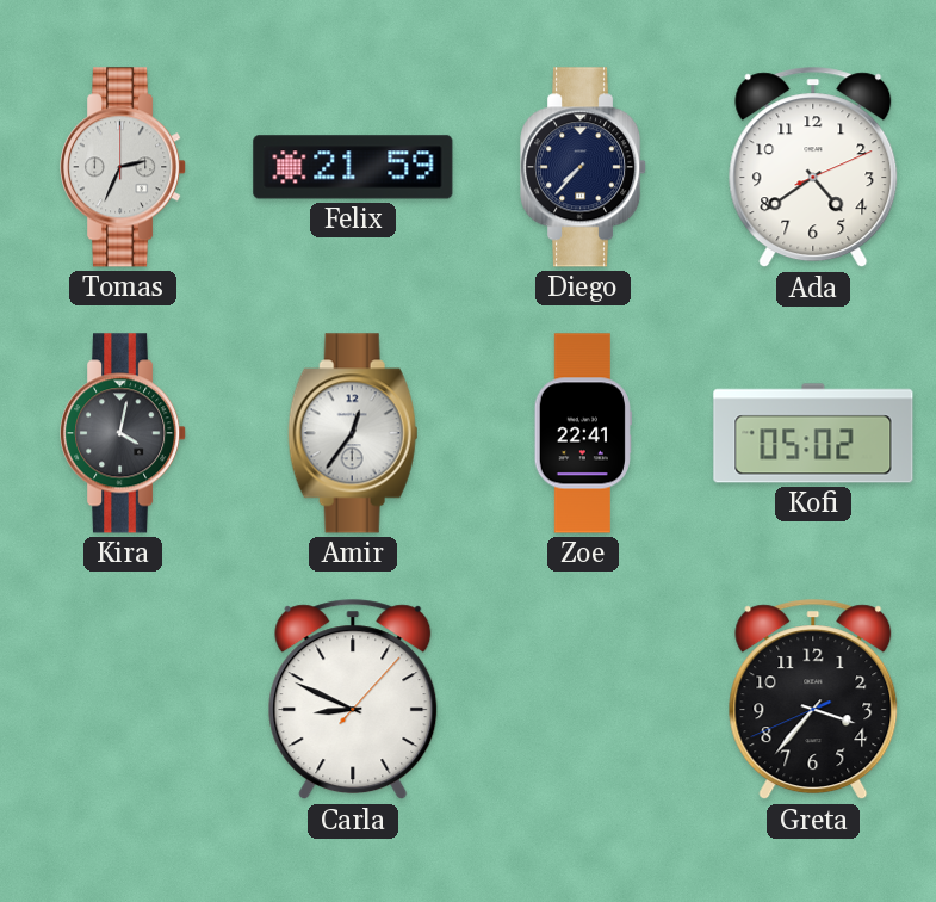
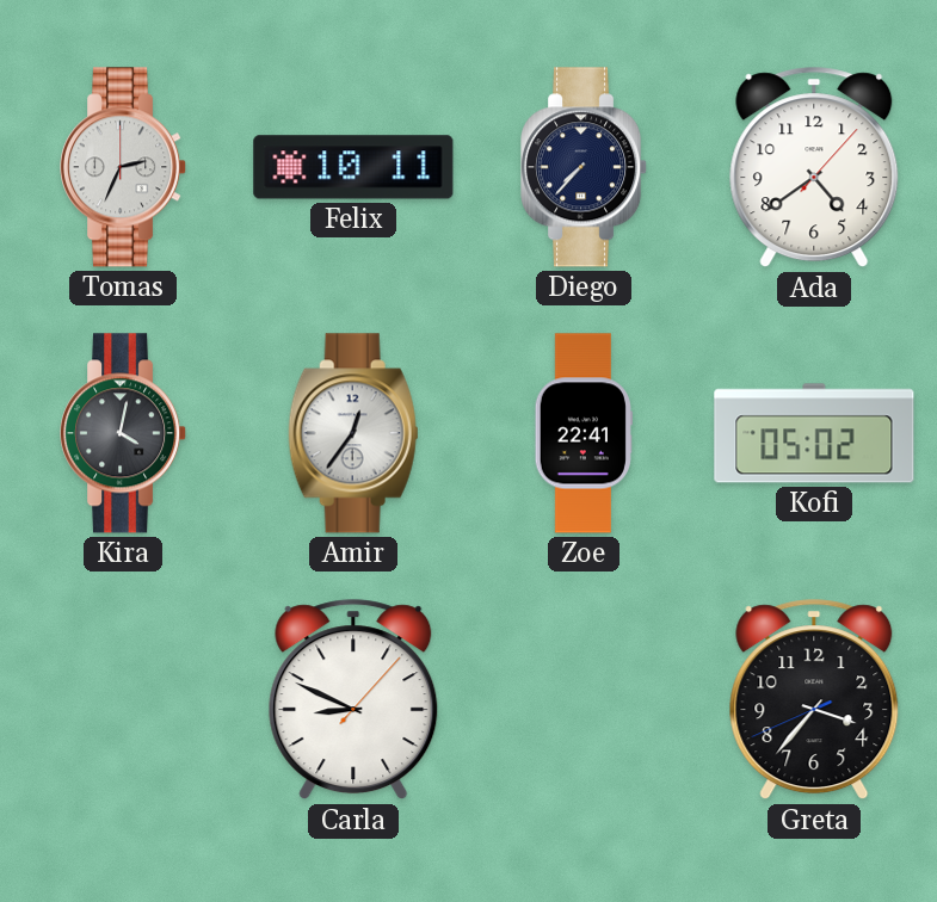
Felix: 21:59 -> 10:11 (353, 167)
Ada: 4:39:11 -> 4:39:07 (814, 168)
